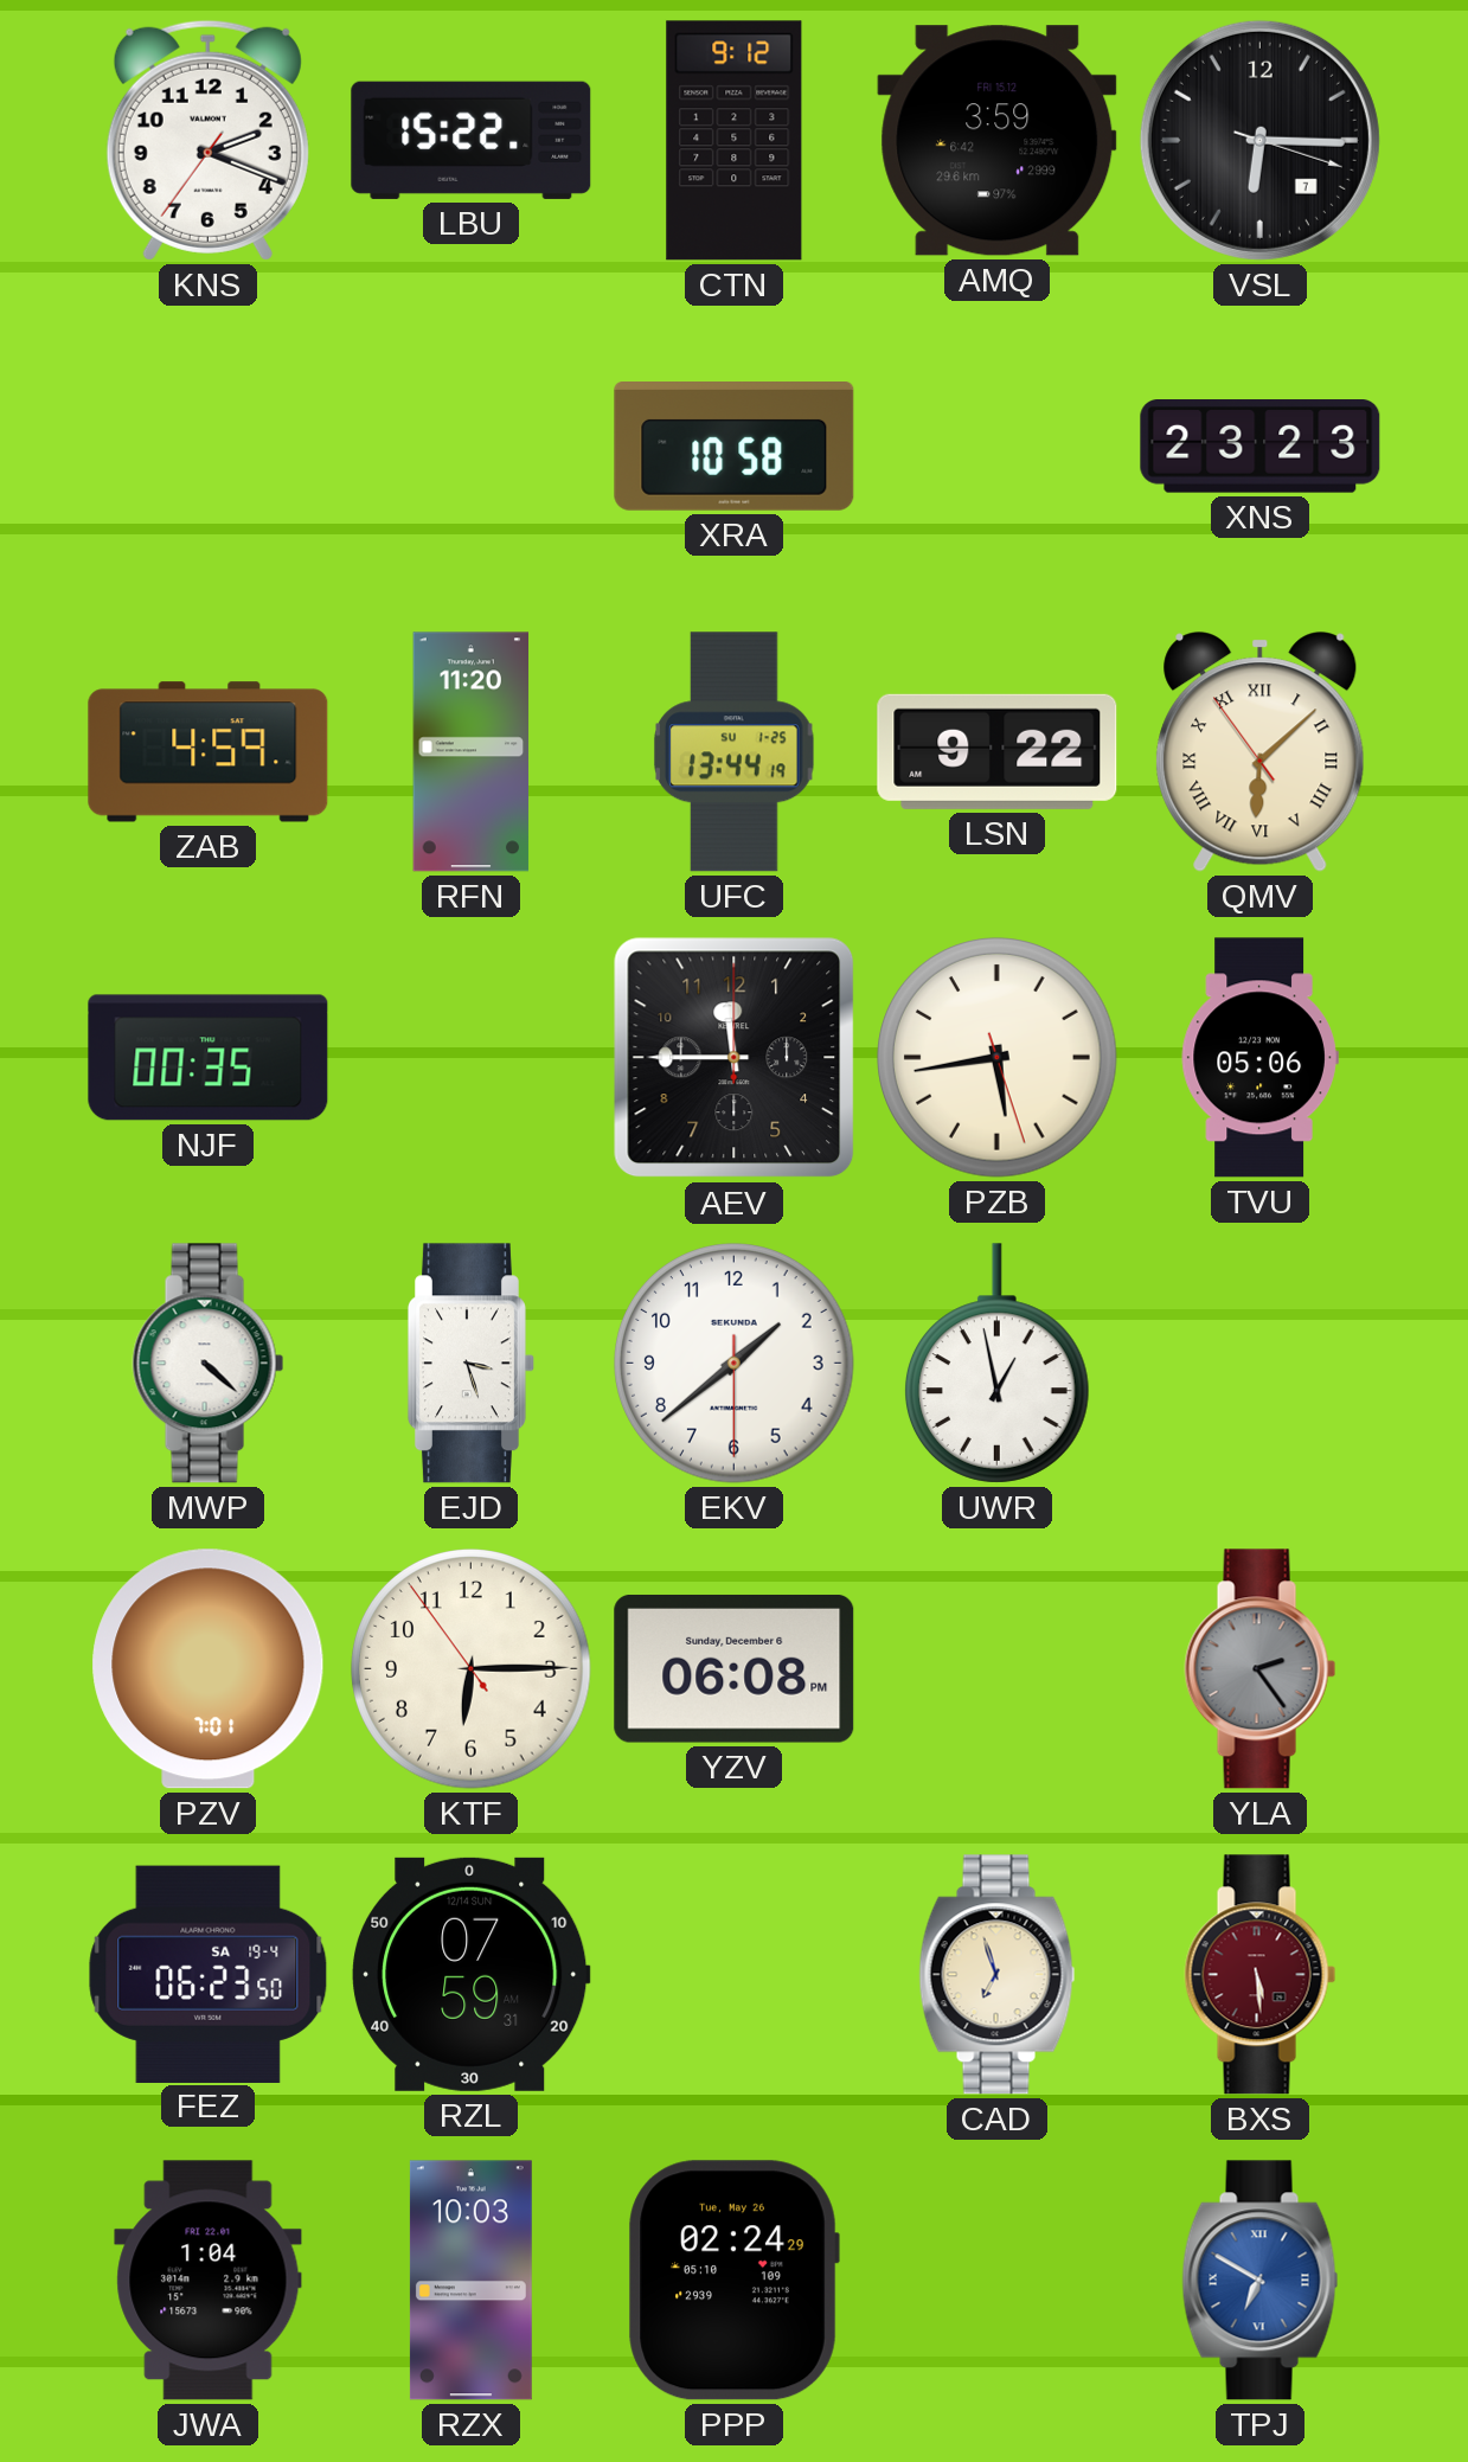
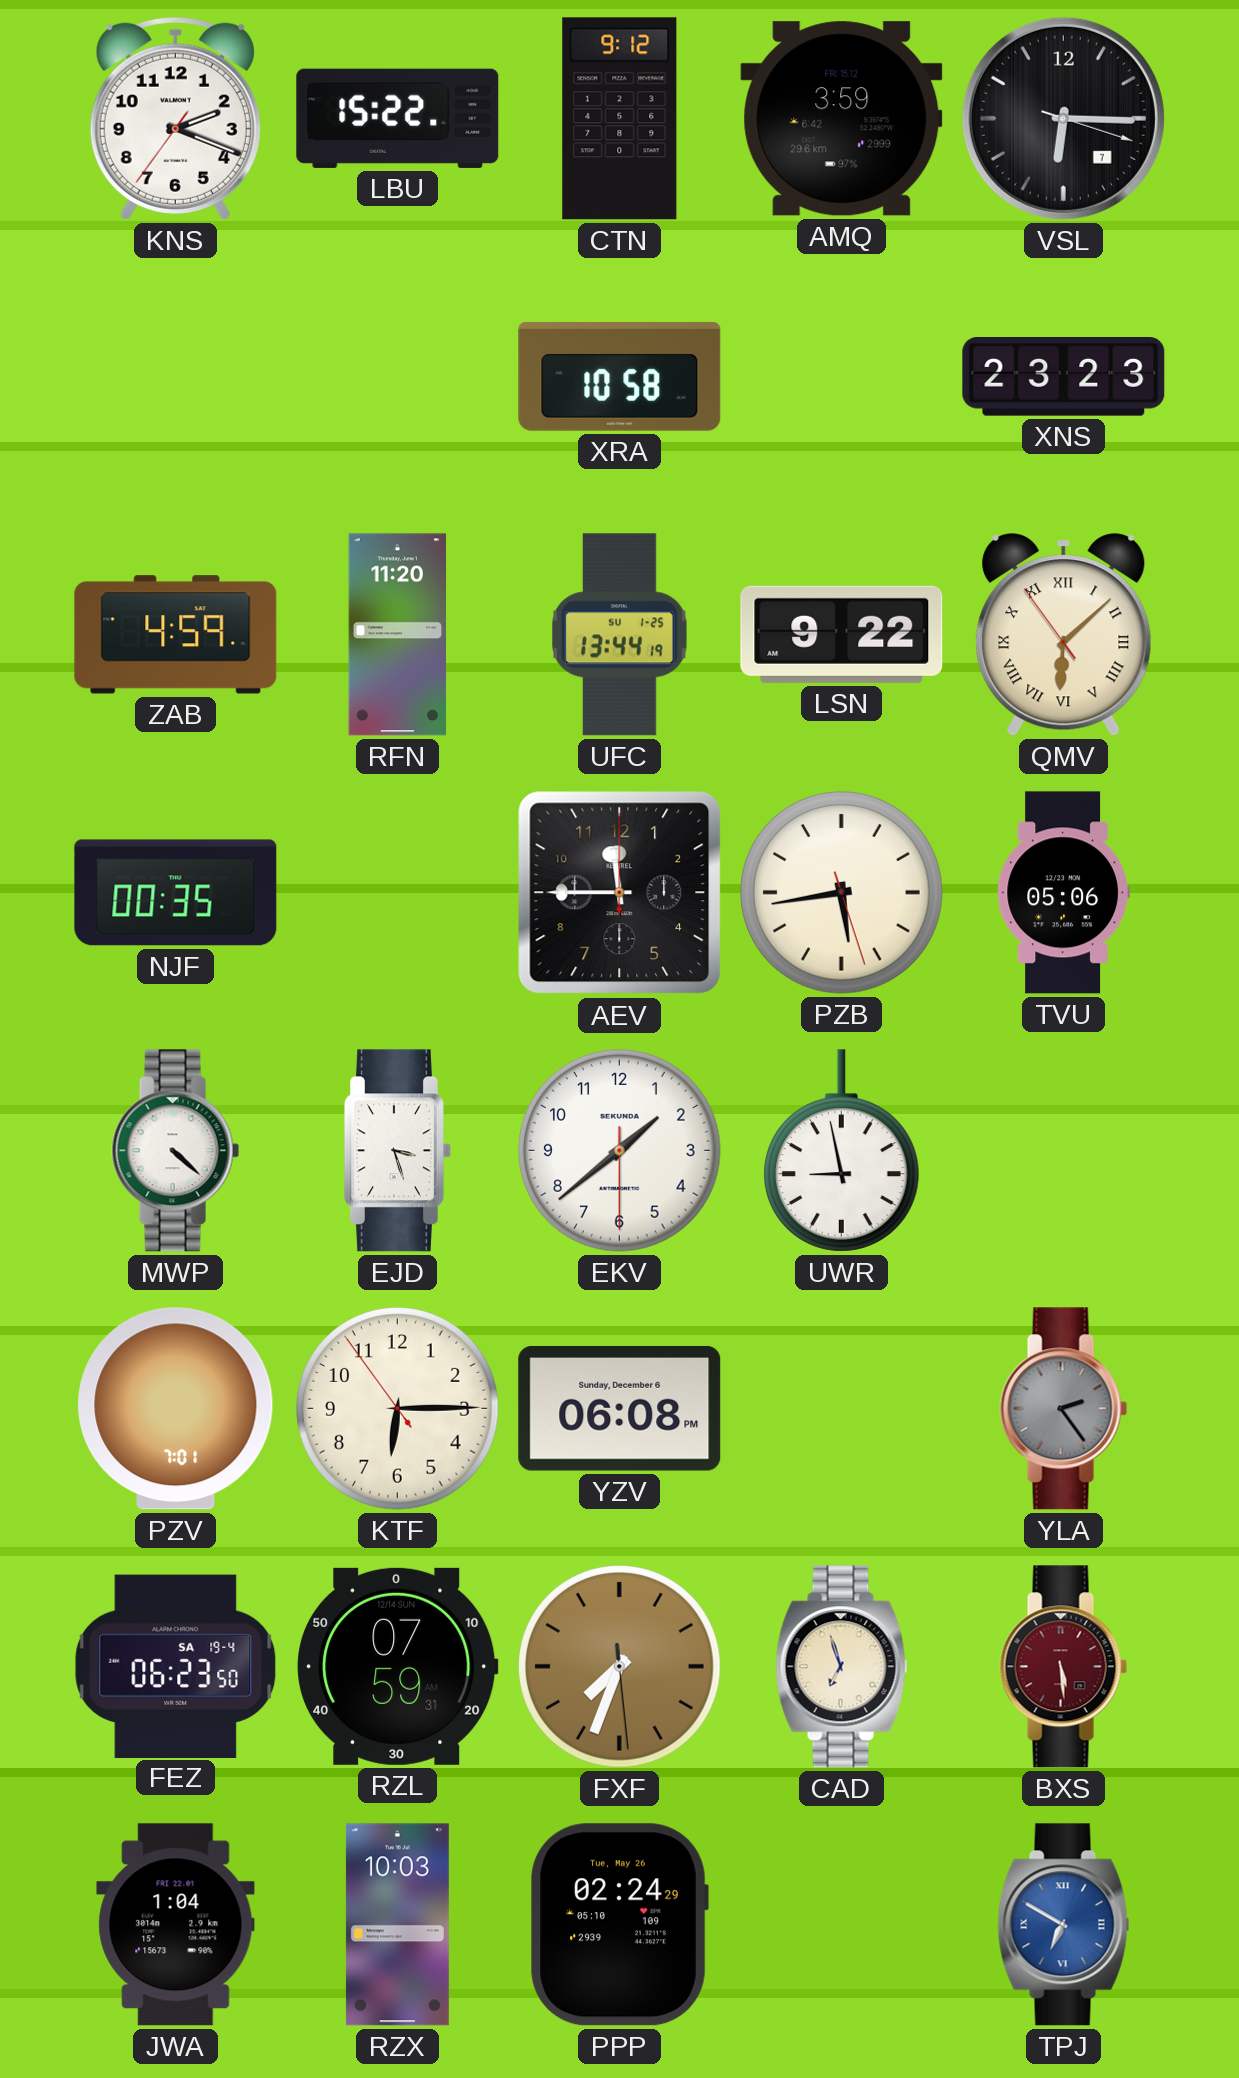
UWR: 12:58 -> 8:58 (841, 1151)
FXF: none -> 7:33 (620, 1667)
